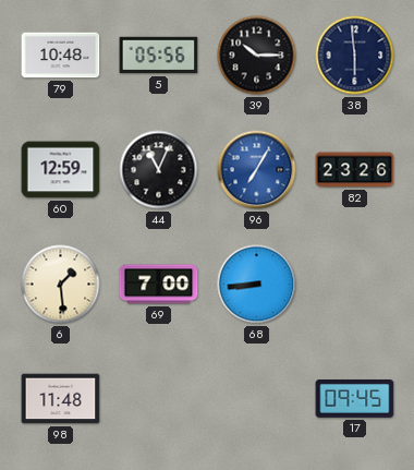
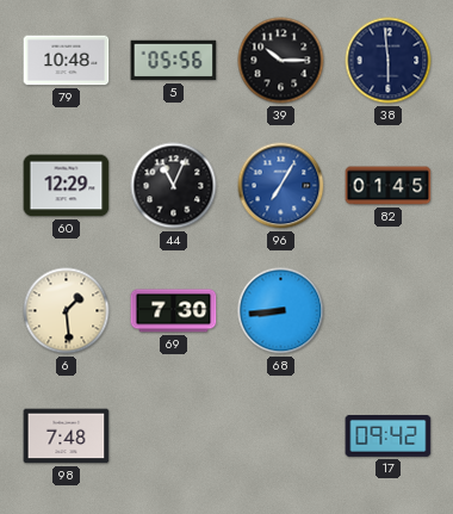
60: 12:59 -> 12:29 (67, 186)
82: 23:26 -> 01:45 (389, 186)
69: 7:00 -> 7:30 (174, 311)
98: 11:48 -> 7:48 (67, 436)
17: 09:45 -> 09:42 (389, 435)
